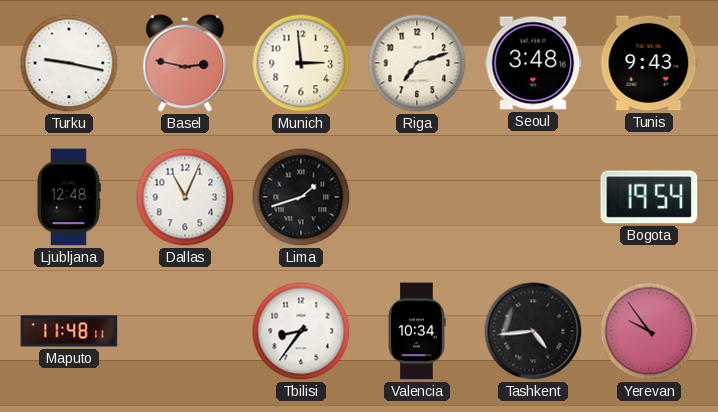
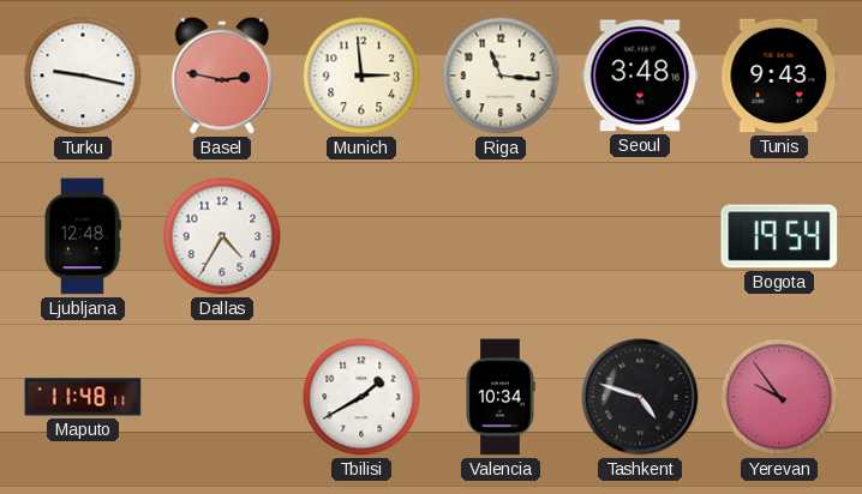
Riga: 7:12 -> 11:16 (501, 76)
Dallas: 11:04 -> 4:35 (222, 236)
Lima: 1:42 -> none (301, 197)
Tbilisi: 8:36 -> 1:40 (361, 397)
Tashkent: 4:44 -> 4:48 (640, 397)
